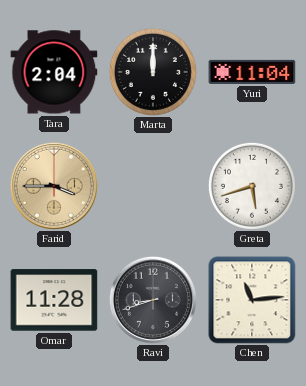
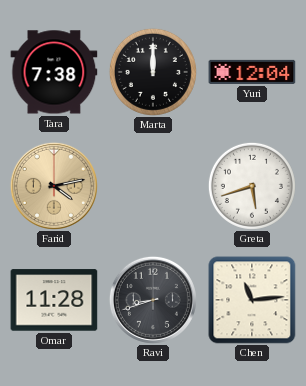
Tara: 2:04 -> 7:38 (54, 72)
Yuri: 11:04 -> 12:04 (252, 72)
Farid: 3:45 -> 4:13 (54, 186)
